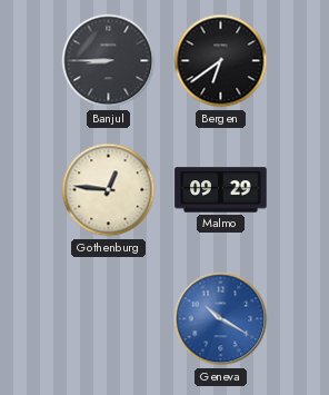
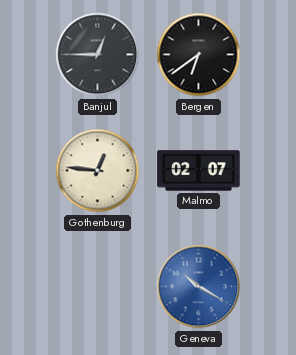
Banjul: 8:45 -> 12:45 (98, 55)
Malmo: 09:29 -> 02:07 (199, 171)
